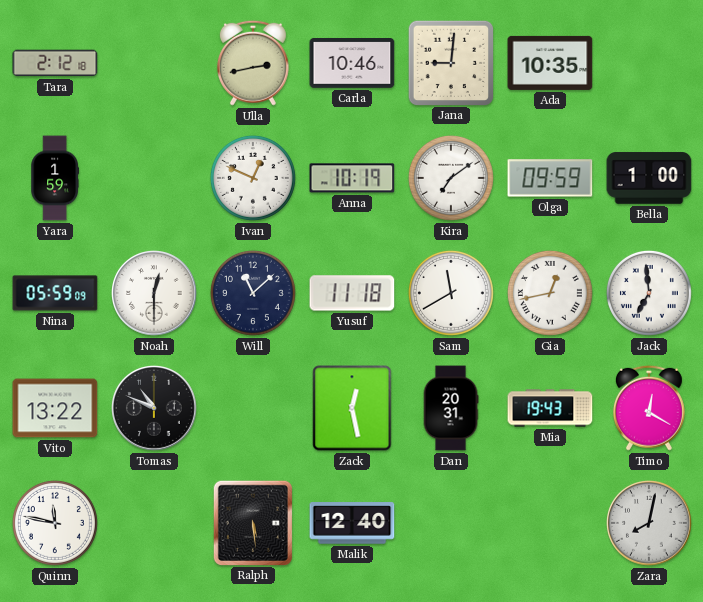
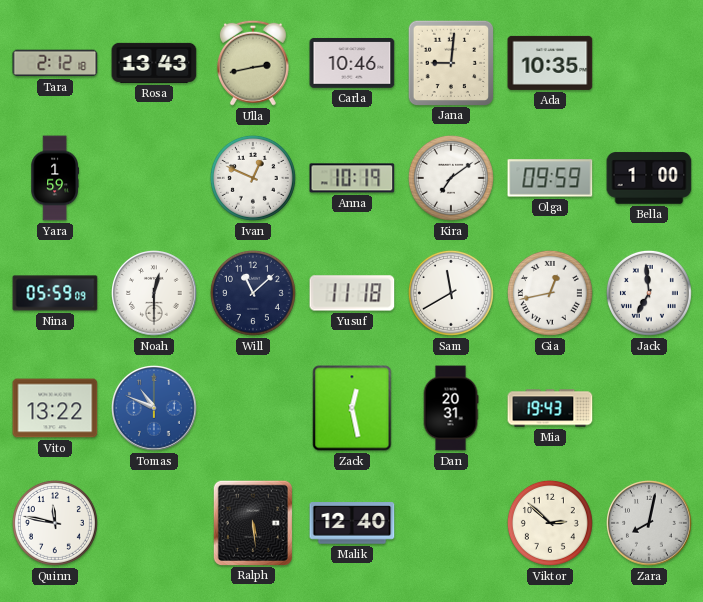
Rosa: none -> 13:43 (154, 63)
Tomas dial: black -> blue (155, 409)
Timo: 12:20 -> none (649, 408)
Viktor: none -> 2:52 (550, 523)
